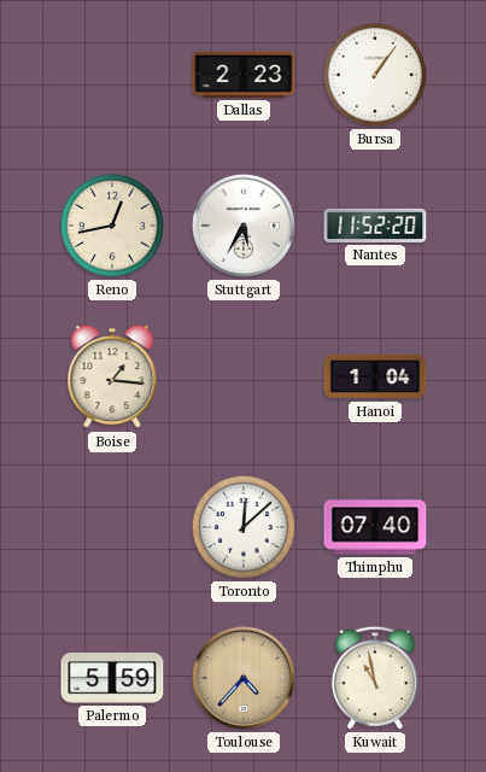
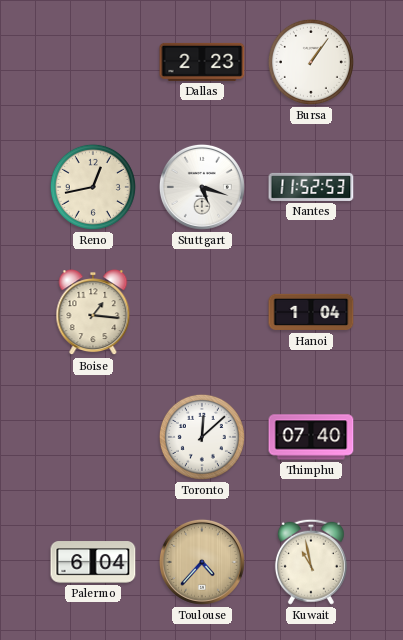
Stuttgart: 5:35 -> 5:18 (202, 187)
Nantes: 11:52:20 -> 11:52:53 (311, 187)
Palermo: 5:59 -> 6:04 (93, 562)
